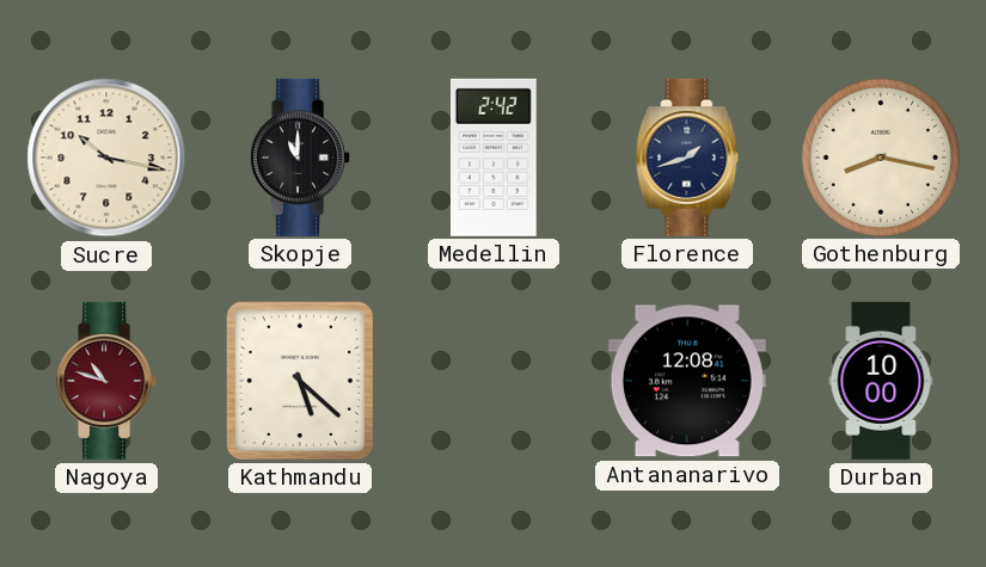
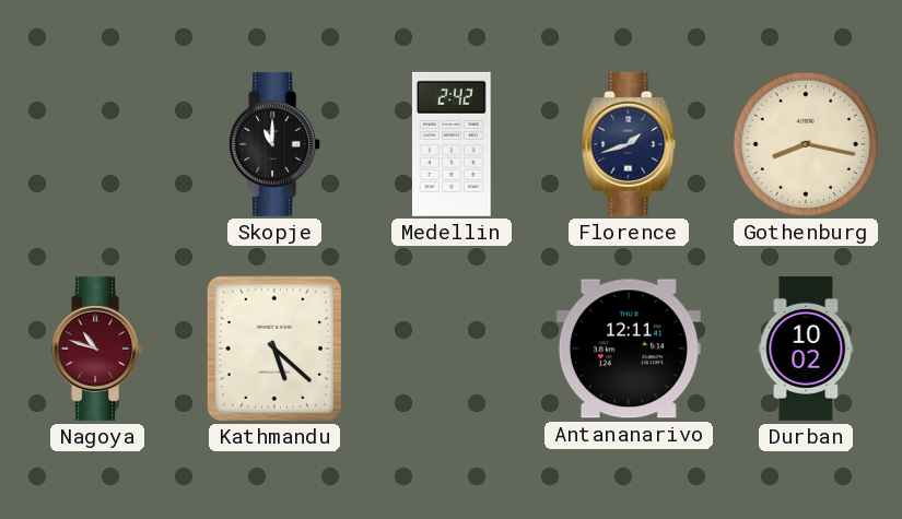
Sucre: 10:17 -> none (106, 158)
Antananarivo: 12:08 -> 12:11 (629, 349)
Durban: 10:00 -> 10:02 (806, 349)
